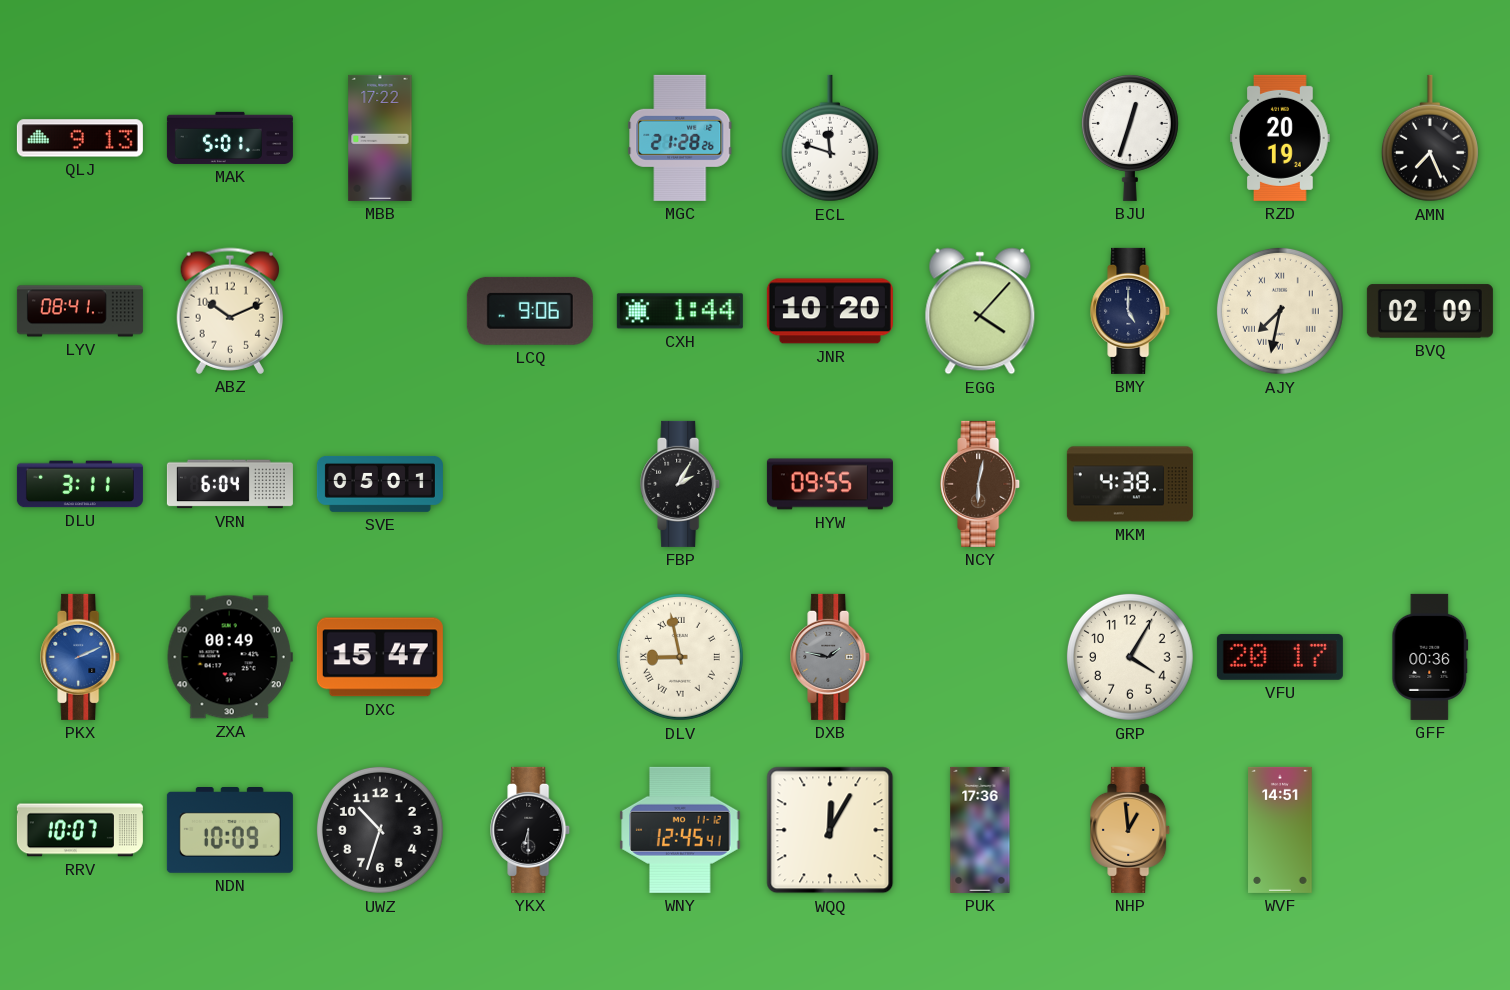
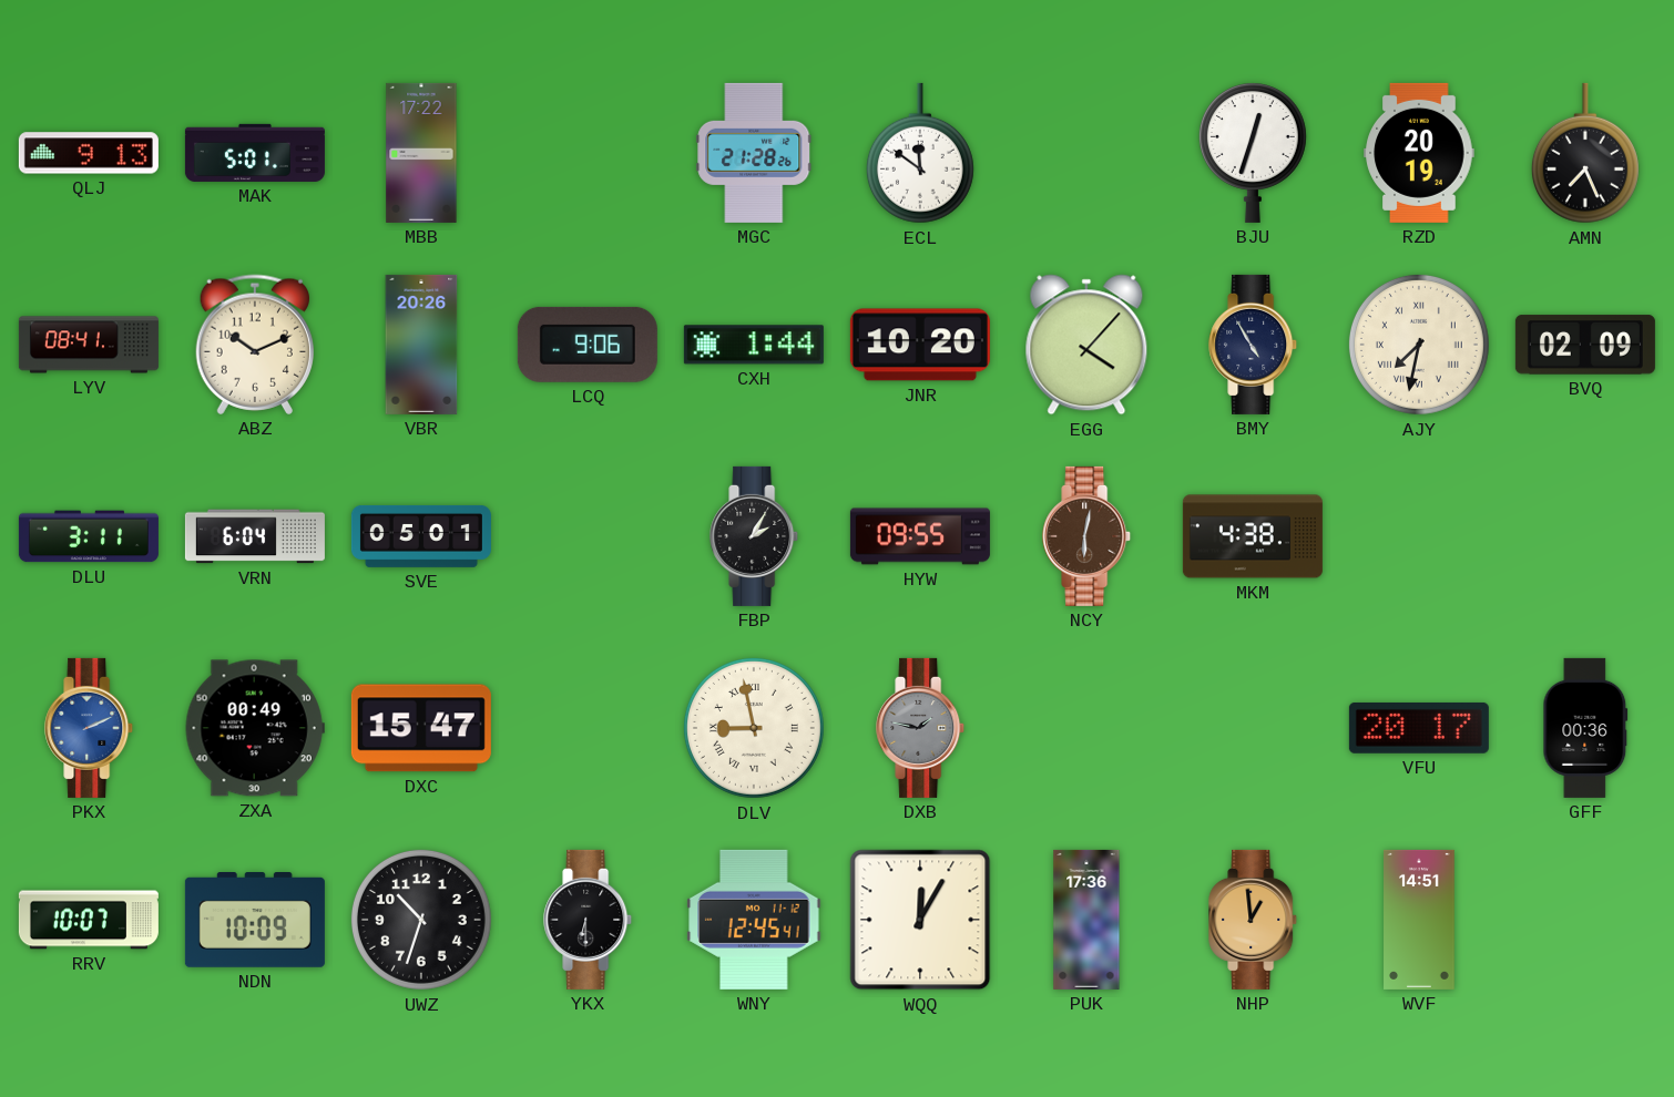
ECL: 11:48 -> 11:51 (920, 153)
VBR: none -> 20:26 (421, 345)
BMY: 5:00 -> 4:55 (1254, 345)
GRP: 4:05 -> none (1130, 657)
